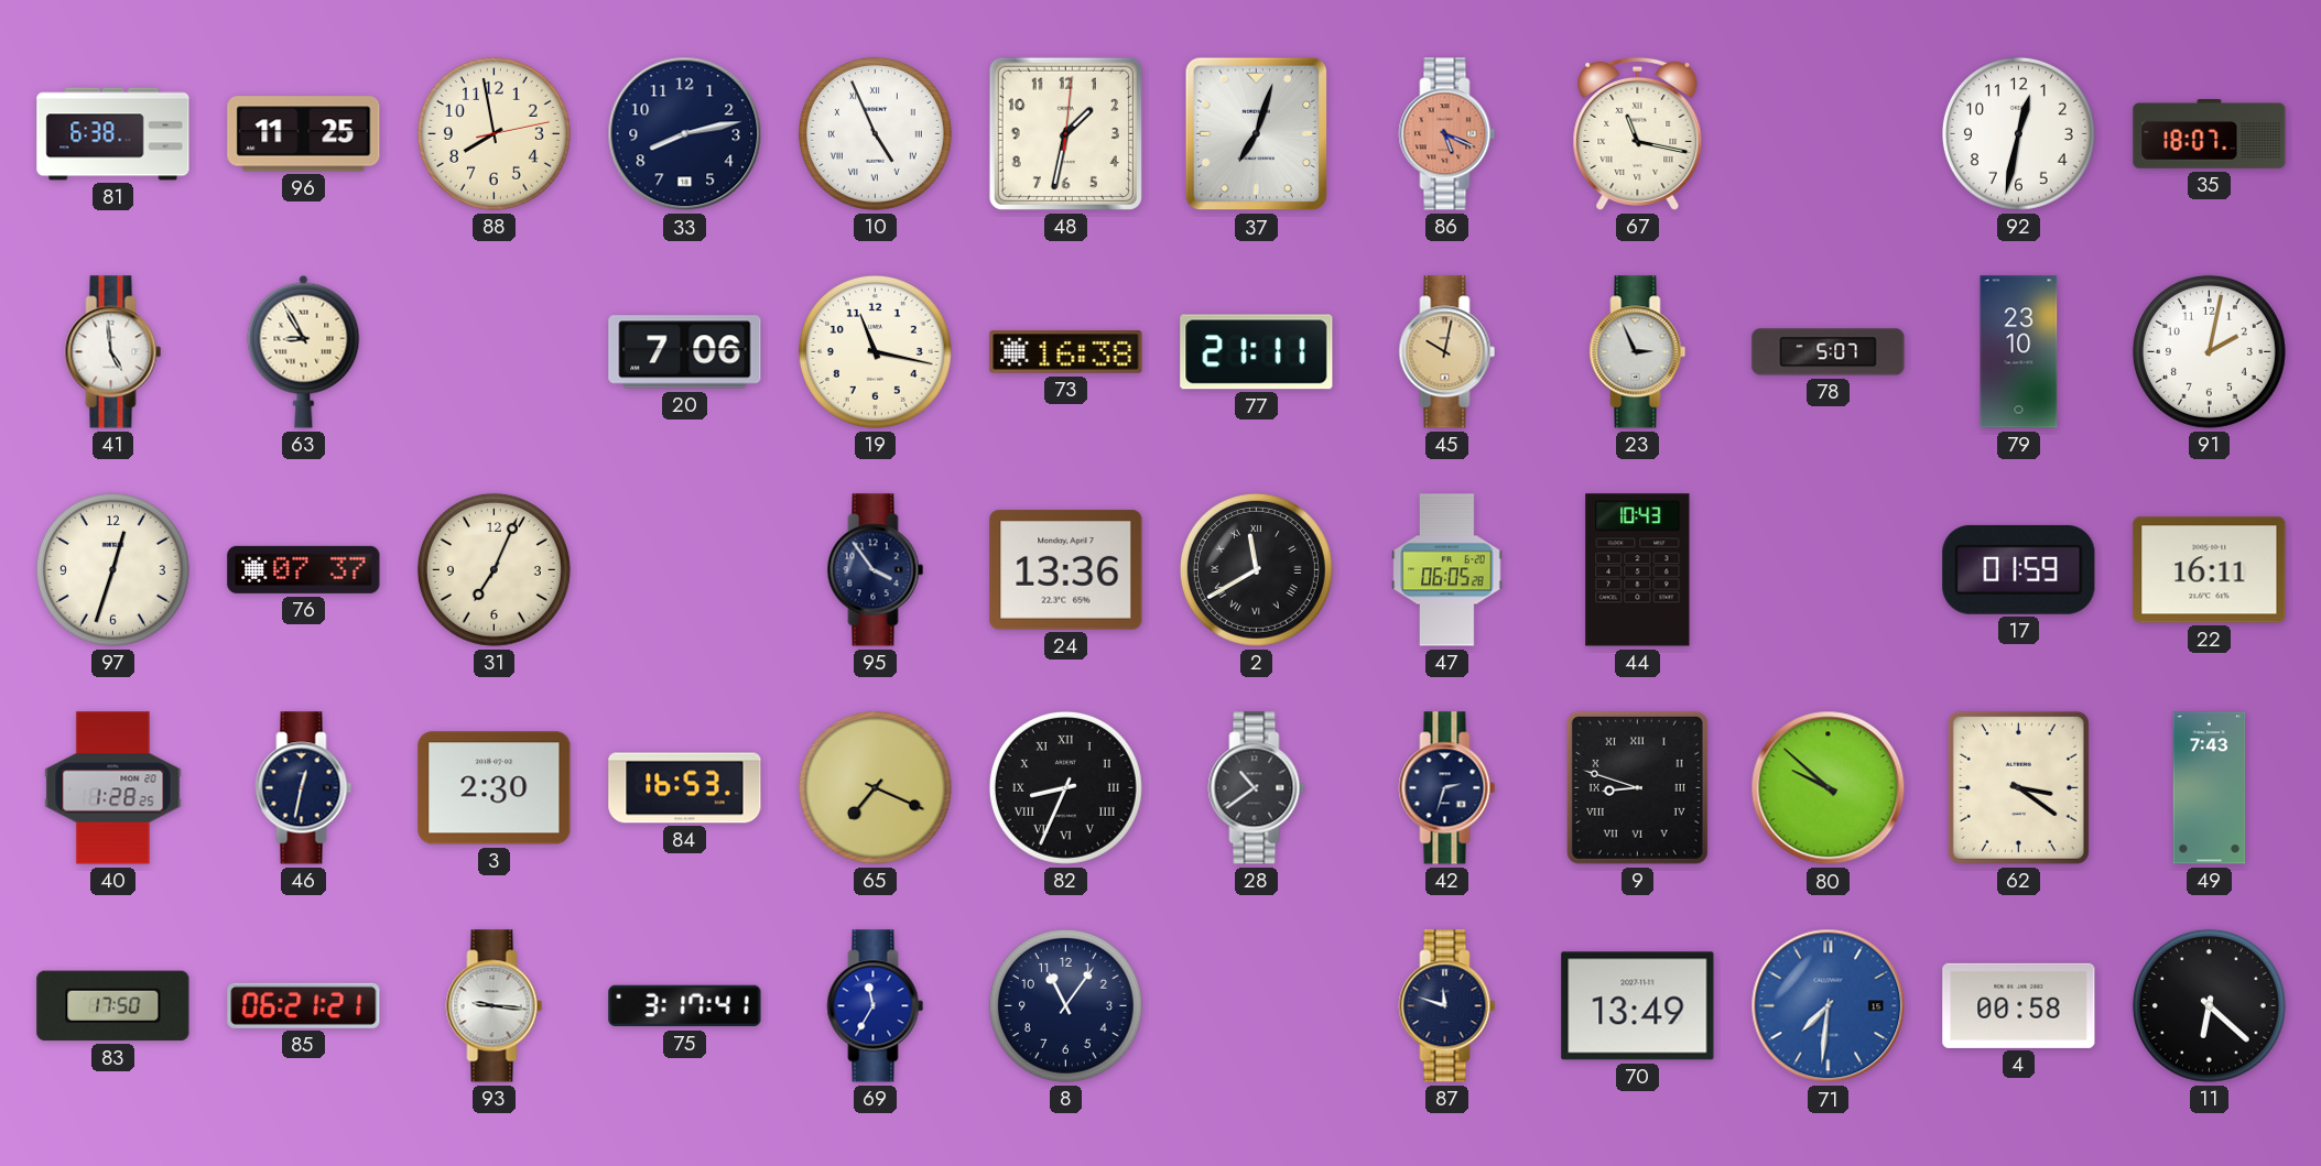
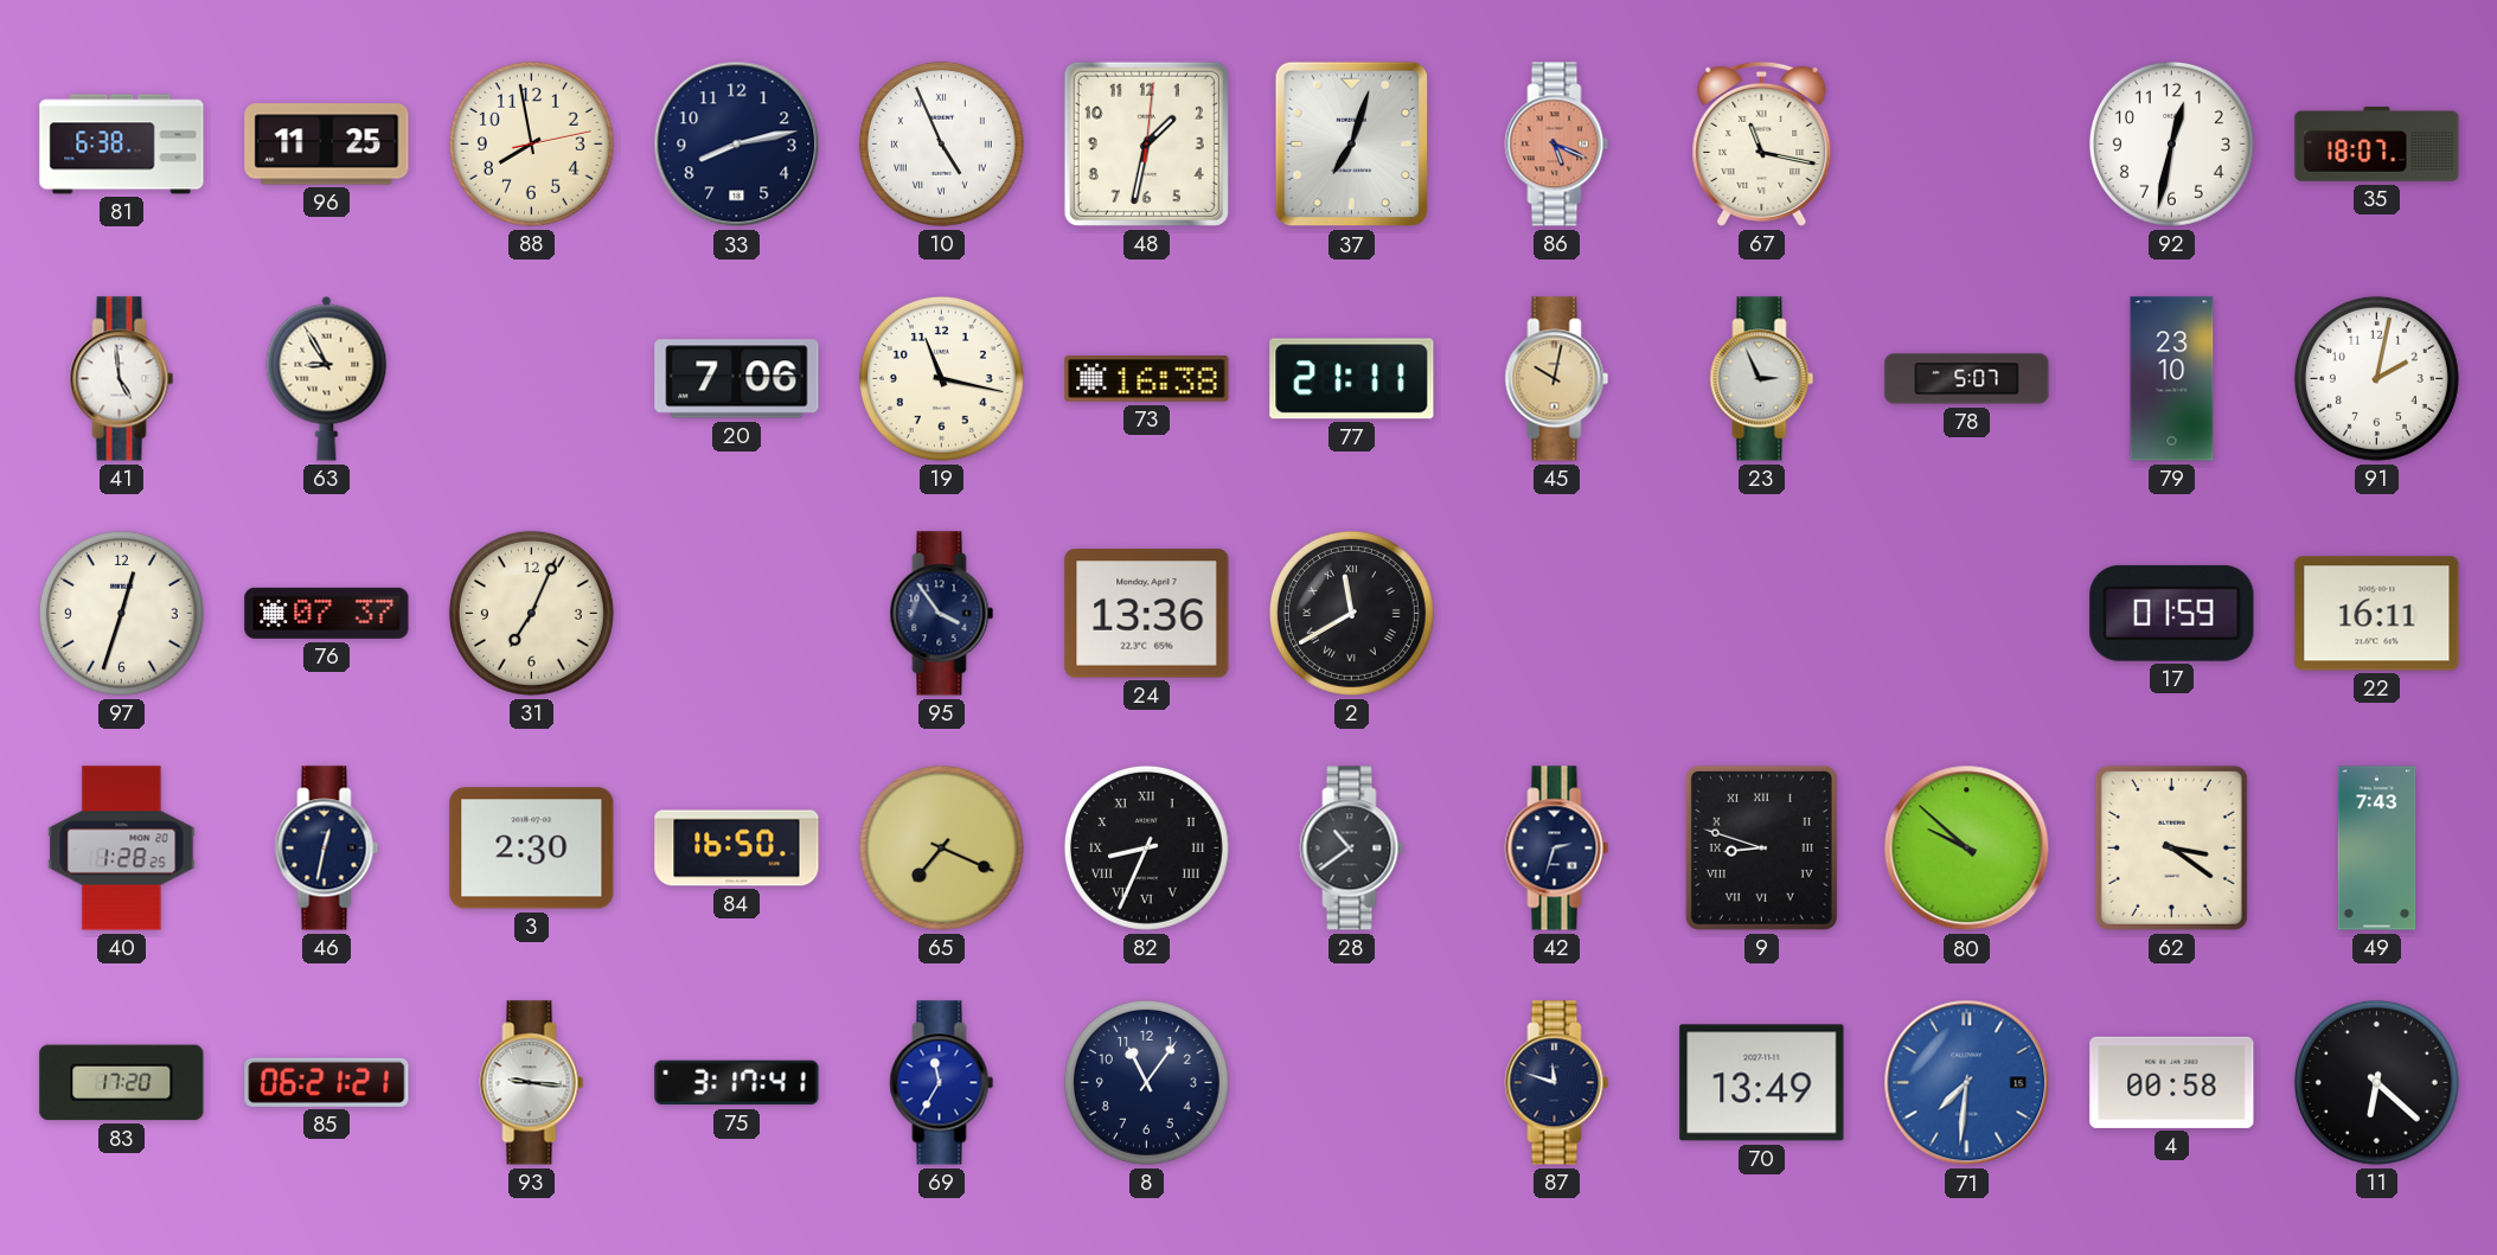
47: 06:05 -> none (1447, 570)
44: 10:43 -> none (1638, 570)
84: 16:53 -> 16:50 (737, 849)
83: 17:50 -> 17:20 (122, 1083)
